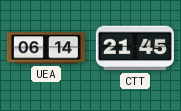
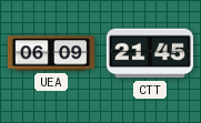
UEA: 06:14 -> 06:09 (51, 53)
